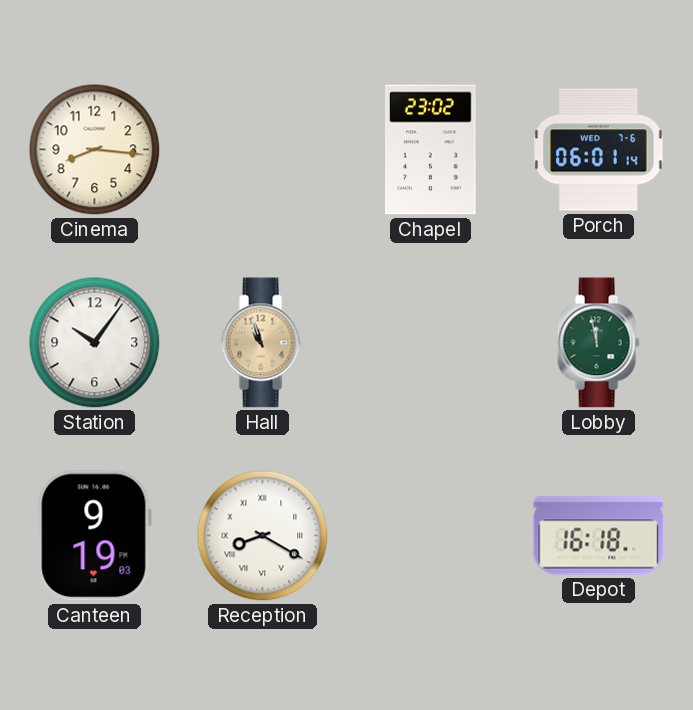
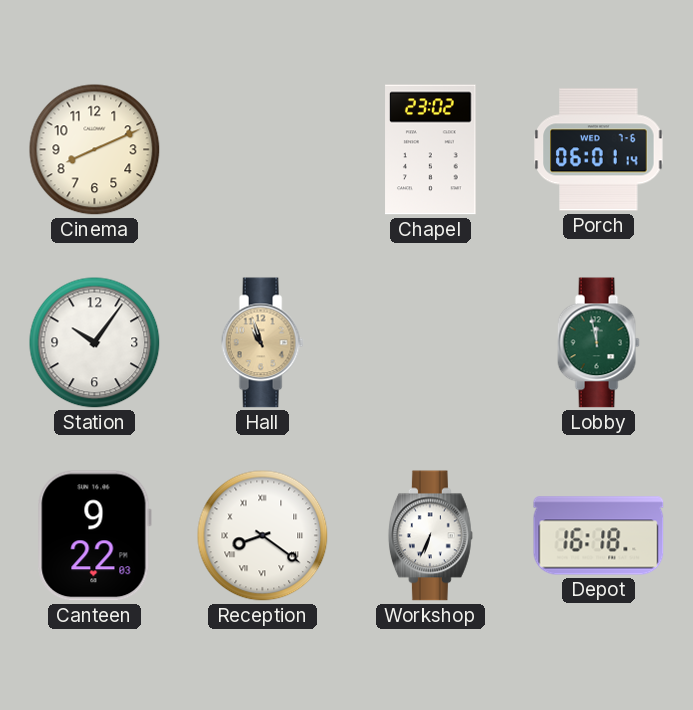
Cinema: 8:16 -> 8:11 (95, 150)
Canteen: 9:19 -> 9:22 (94, 536)
Reception: 8:20 -> 8:21 (263, 536)
Workshop: none -> 6:34 (430, 536)
